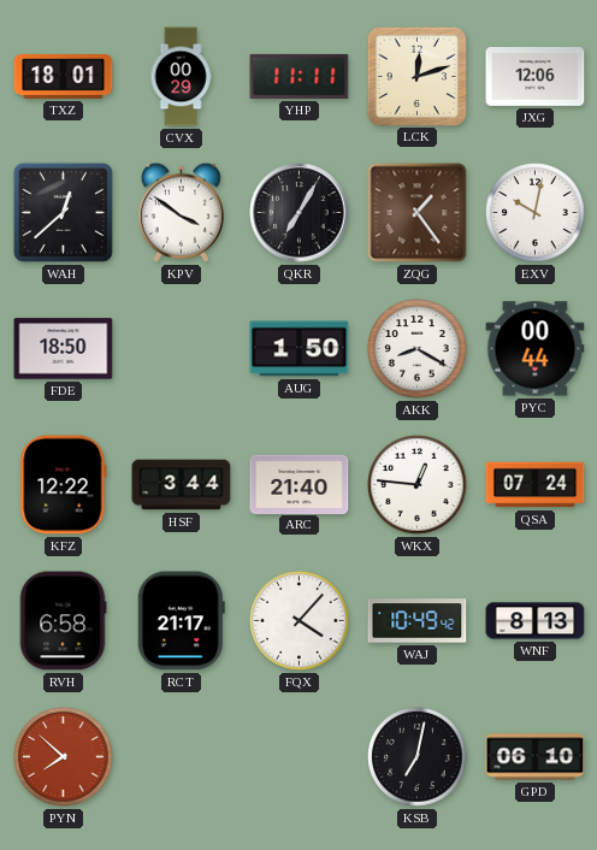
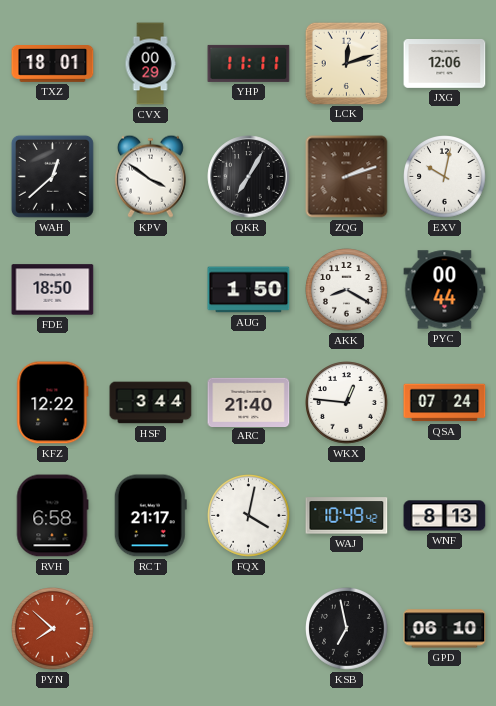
ZQG: 1:24 -> 2:12 (347, 177)
FQX: 4:07 -> 4:02 (249, 516)
KSB: 7:02 -> 6:58 (347, 629)
